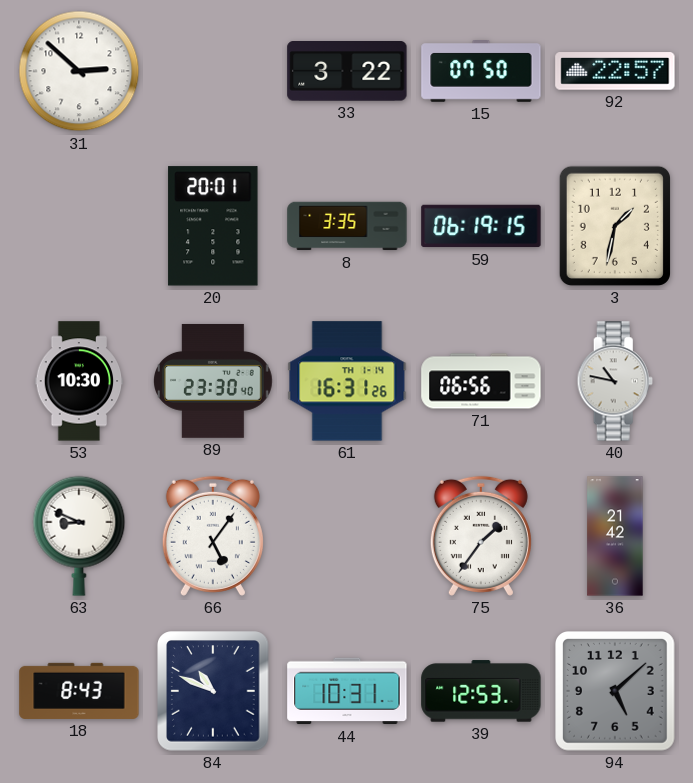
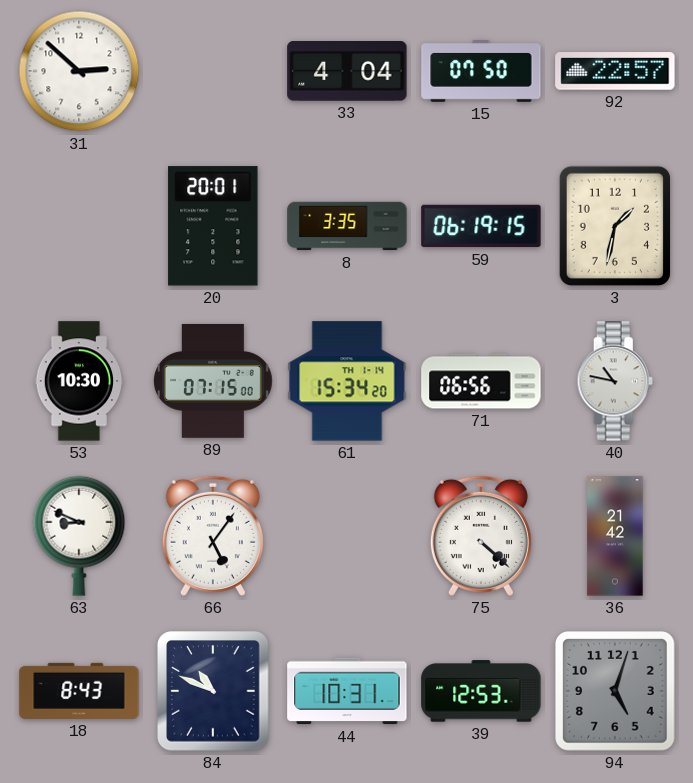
33: 3:22 -> 4:04 (347, 72)
89: 23:30 -> 07:15 (214, 381)
61: 16:31 -> 15:34 (347, 381)
75: 1:36 -> 4:22 (481, 536)
94: 5:08 -> 5:03 (616, 692)
